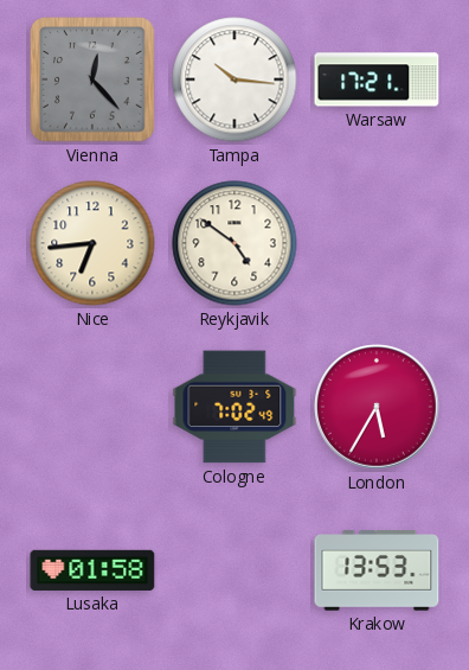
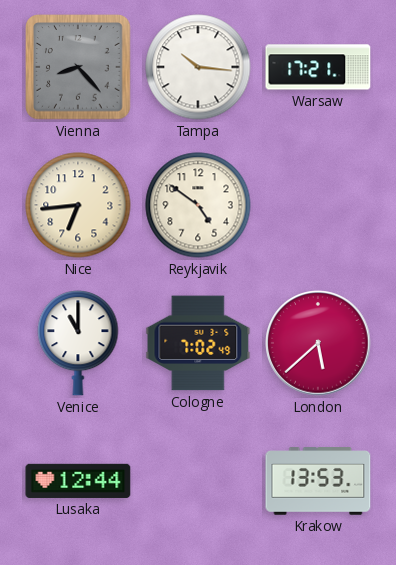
Vienna: 12:23 -> 8:23 (78, 67)
Venice: none -> 11:00 (78, 344)
London: 5:35 -> 5:38 (318, 343)
Lusaka: 01:58 -> 12:44 (78, 481)
